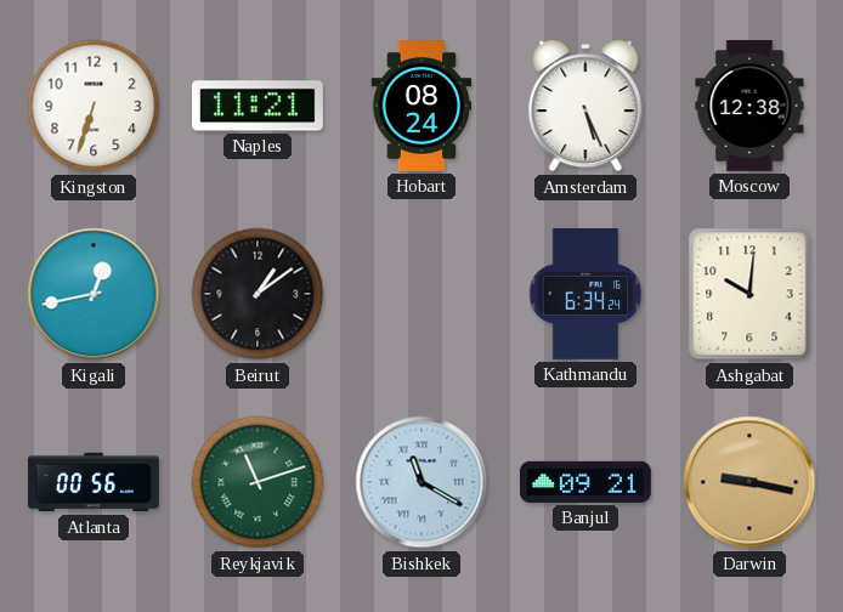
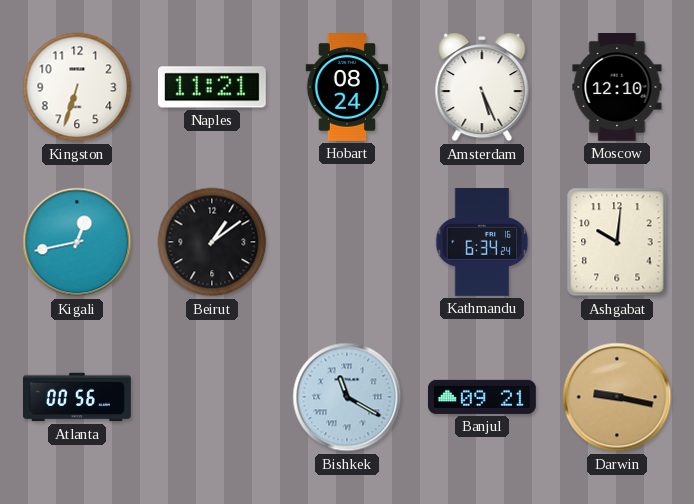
Moscow: 12:38 -> 12:10 (617, 88)
Reykjavik: 11:12 -> none (258, 482)
